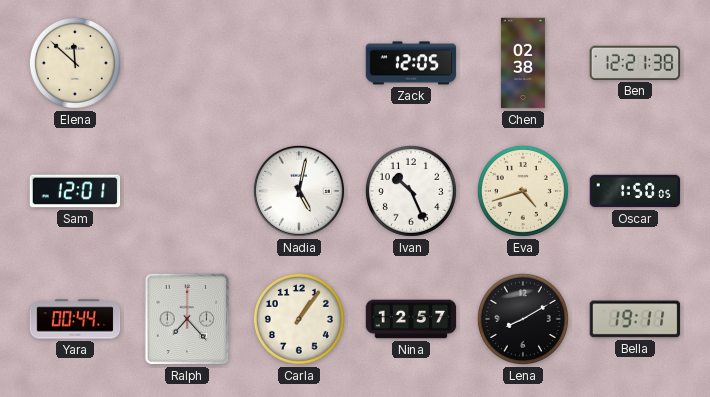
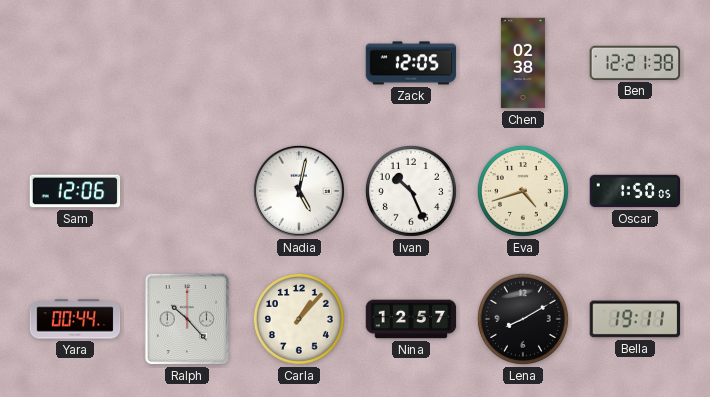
Elena: 11:52 -> none (75, 63)
Sam: 12:01 -> 12:06 (75, 191)
Ralph: 7:23 -> 10:23 (187, 319)
Carla: 1:06 -> 1:07 (299, 319)
